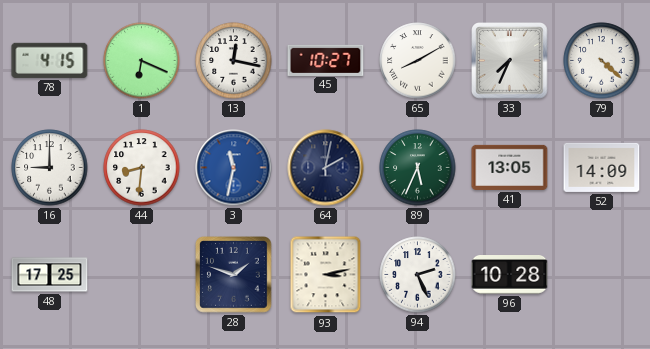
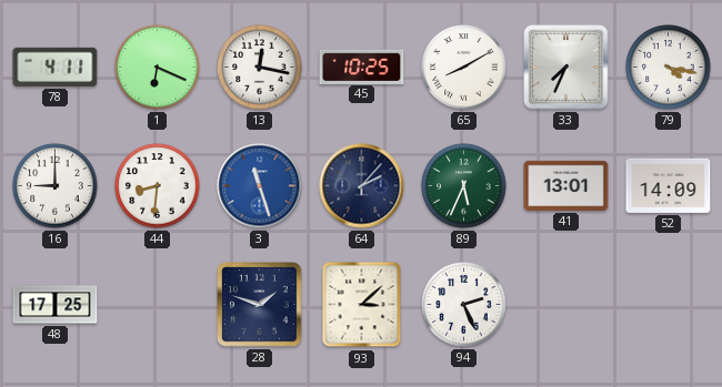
78: 4:15 -> 4:11 (56, 67)
45: 10:27 -> 10:25 (362, 67)
79: 4:22 -> 4:17 (669, 68)
3: 11:32 -> 11:27 (260, 186)
64: 2:02 -> 2:07 (362, 186)
41: 13:05 -> 13:01 (566, 185)
93: 3:13 -> 3:08 (362, 305)
96: 10:28 -> none (510, 275)
